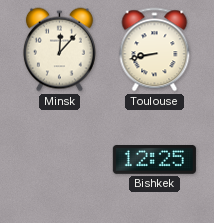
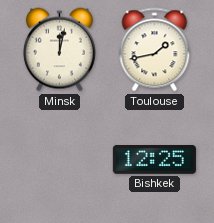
Minsk: 12:07 -> 12:02 (59, 50)
Toulouse: 8:43 -> 1:43 (155, 50)
